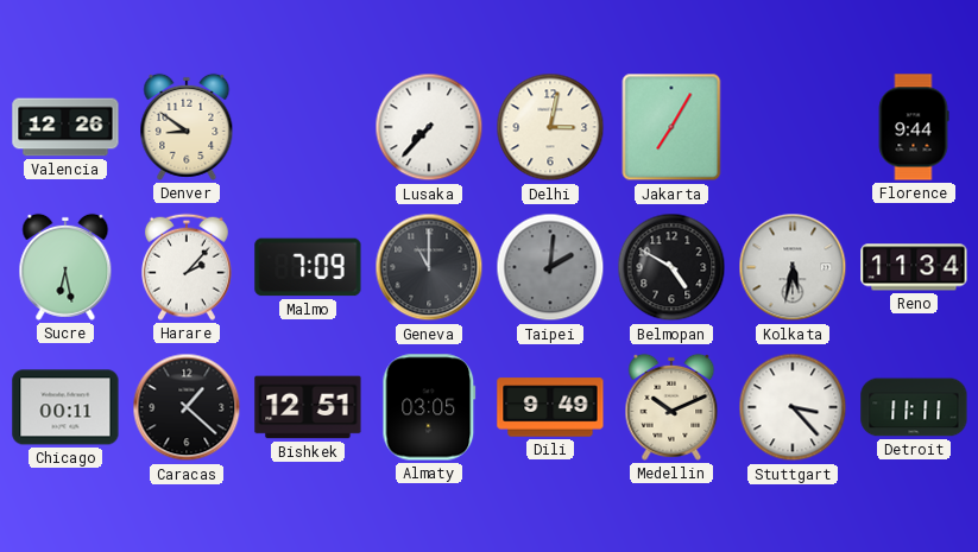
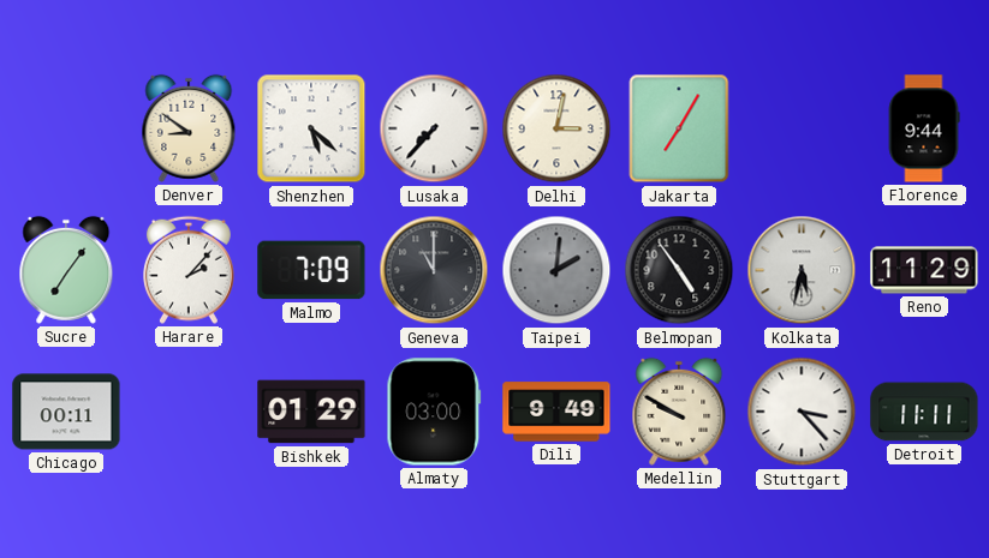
Valencia: 12:26 -> none (65, 127)
Shenzhen: none -> 5:22 (311, 128)
Sucre: 6:28 -> 7:06 (66, 270)
Belmopan: 4:50 -> 4:54 (679, 270)
Reno: 11:34 -> 11:29 (924, 270)
Caracas: 1:22 -> none (187, 407)
Bishkek: 12:51 -> 01:29 (311, 412)
Almaty: 03:05 -> 03:00 (434, 412)
Medellin: 10:11 -> 9:50 (679, 412)
